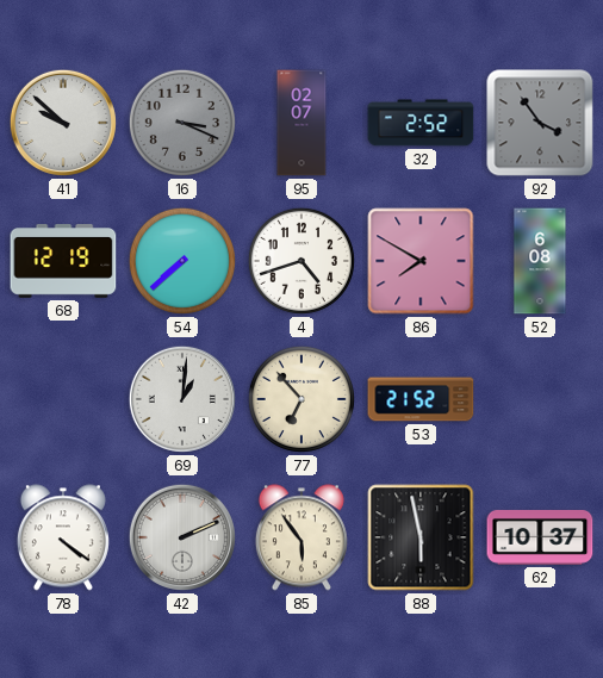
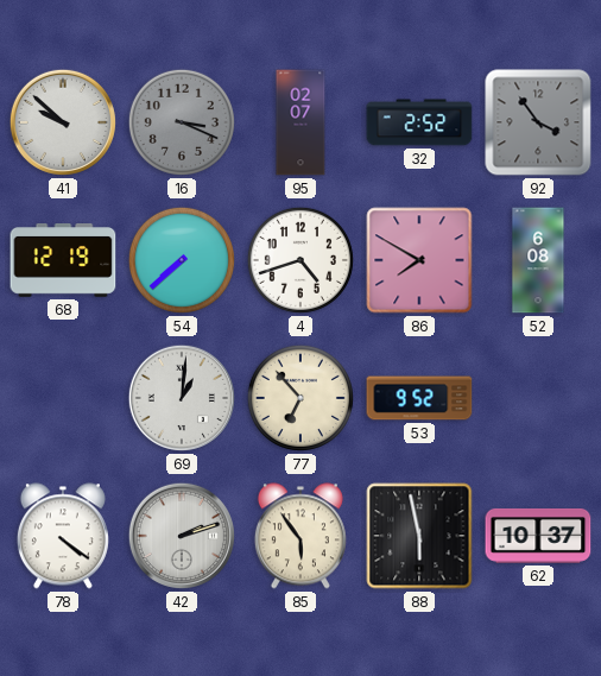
53: 21:52 -> 9:52 (419, 398)
42: 2:11 -> 2:12 (182, 536)
